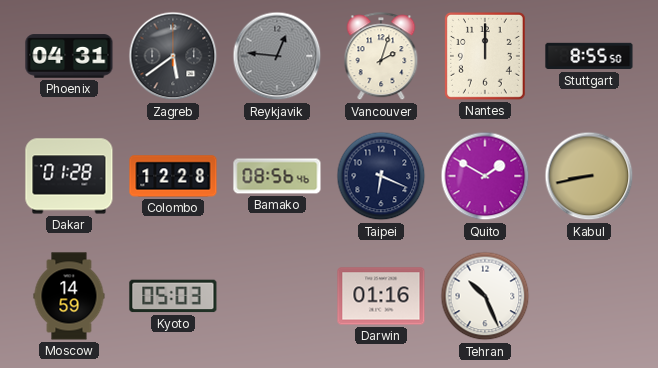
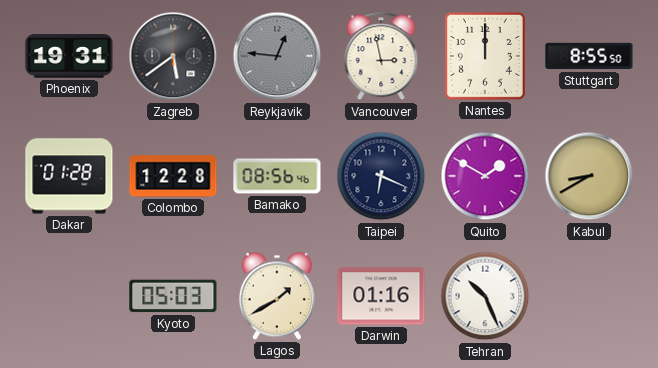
Phoenix: 04:31 -> 19:31 (69, 56)
Vancouver: 2:03 -> 2:58 (381, 57)
Kabul: 8:43 -> 8:40 (589, 176)
Moscow: 14:59 -> none (69, 296)
Lagos: none -> 1:40 (277, 296)
